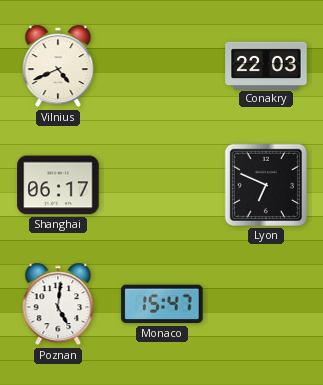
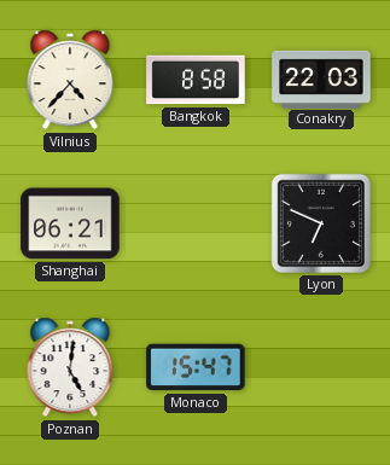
Vilnius: 4:41 -> 4:37 (70, 80)
Bangkok: none -> 8:58 (196, 80)
Shanghai: 06:17 -> 06:21 (70, 223)
